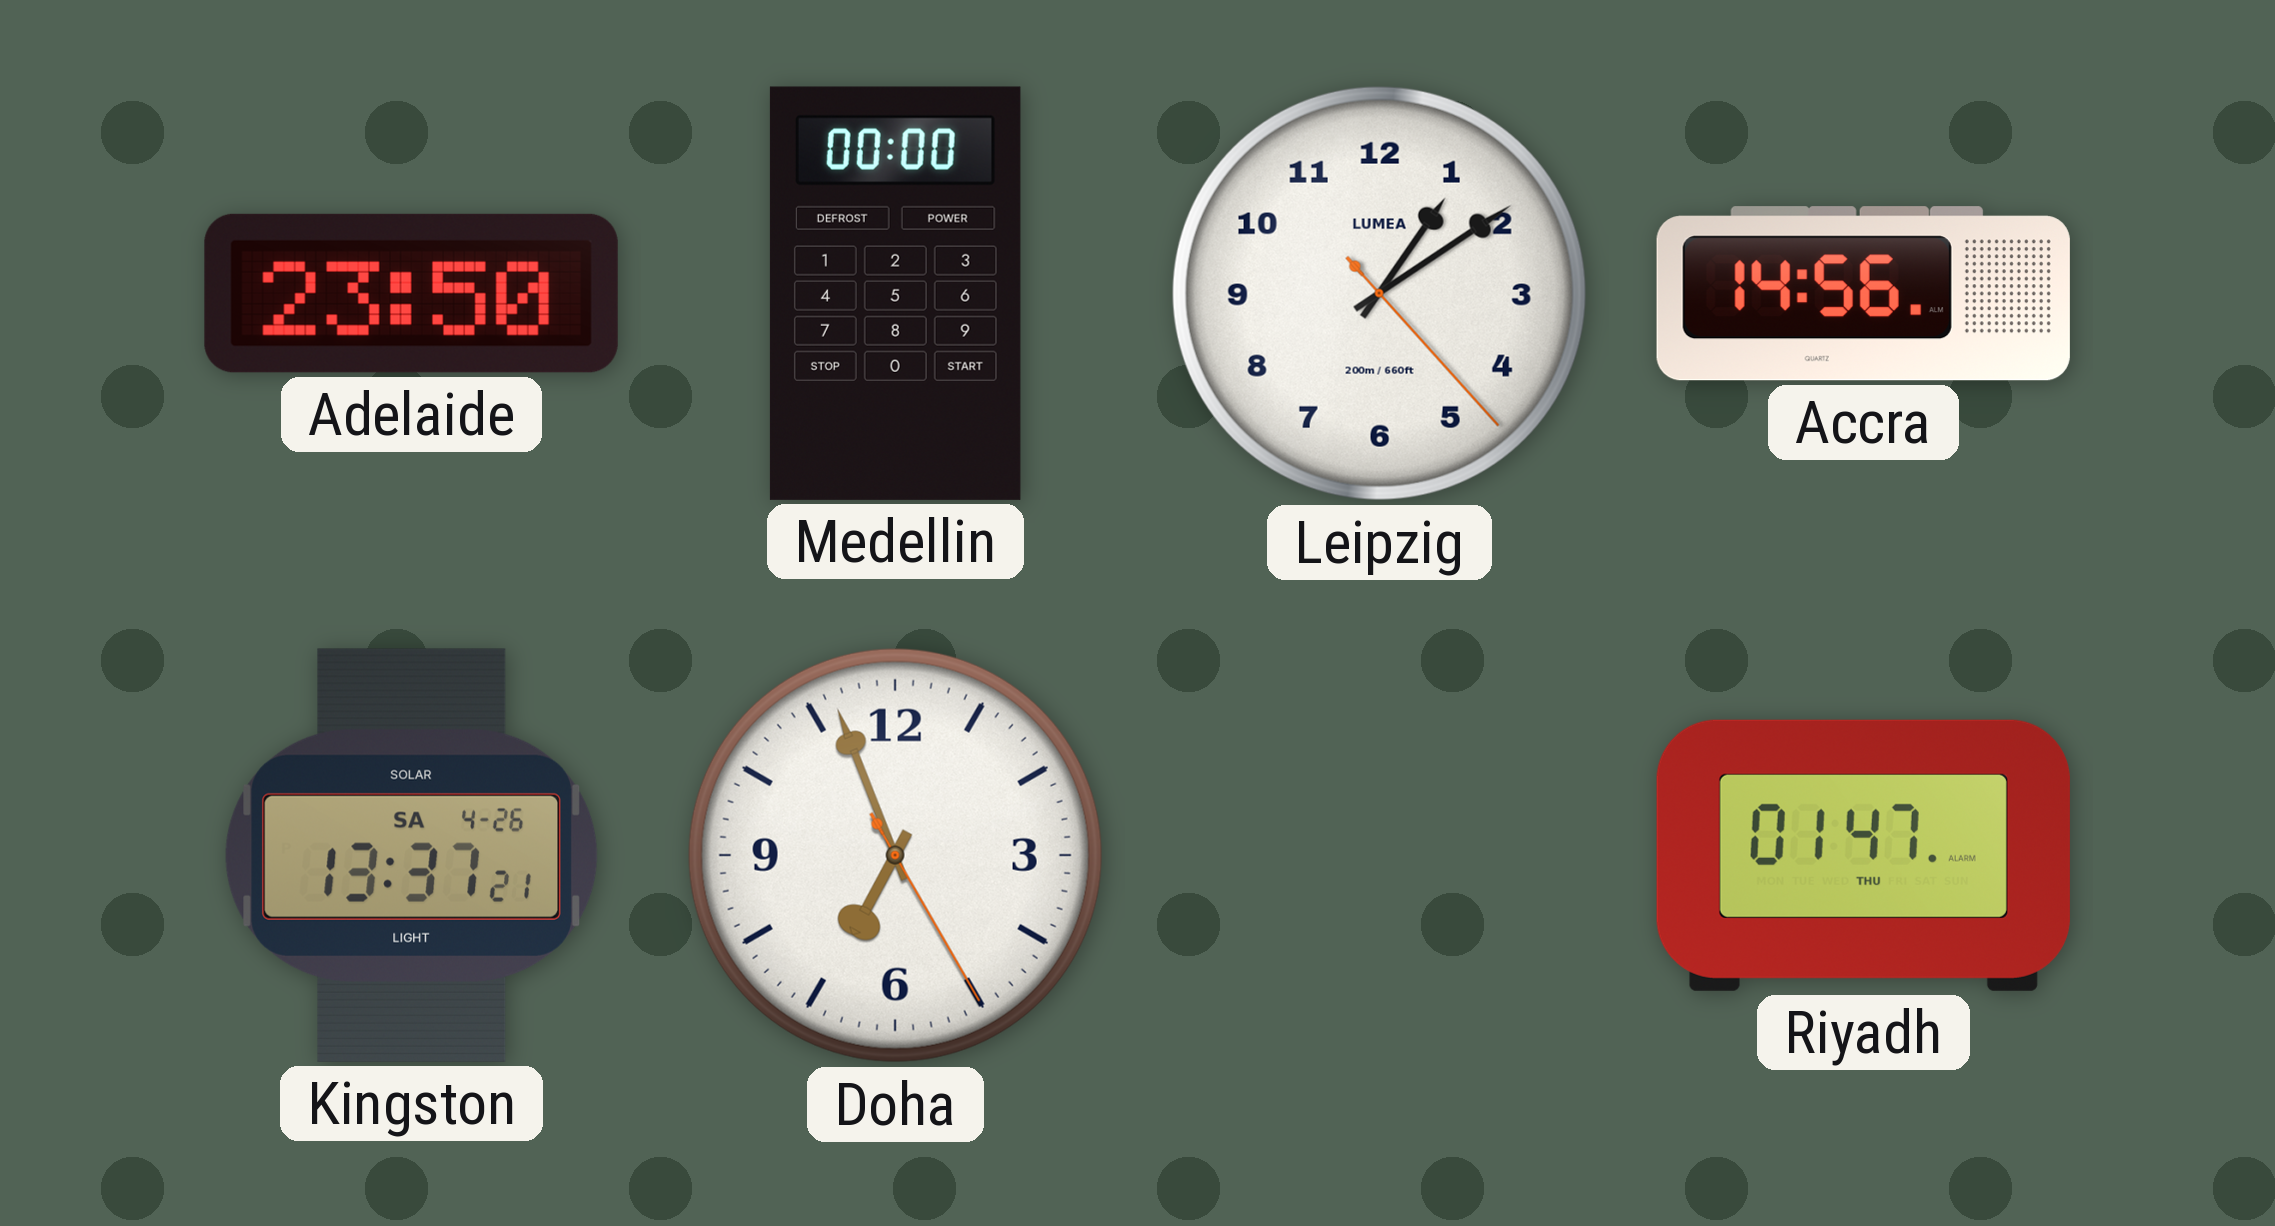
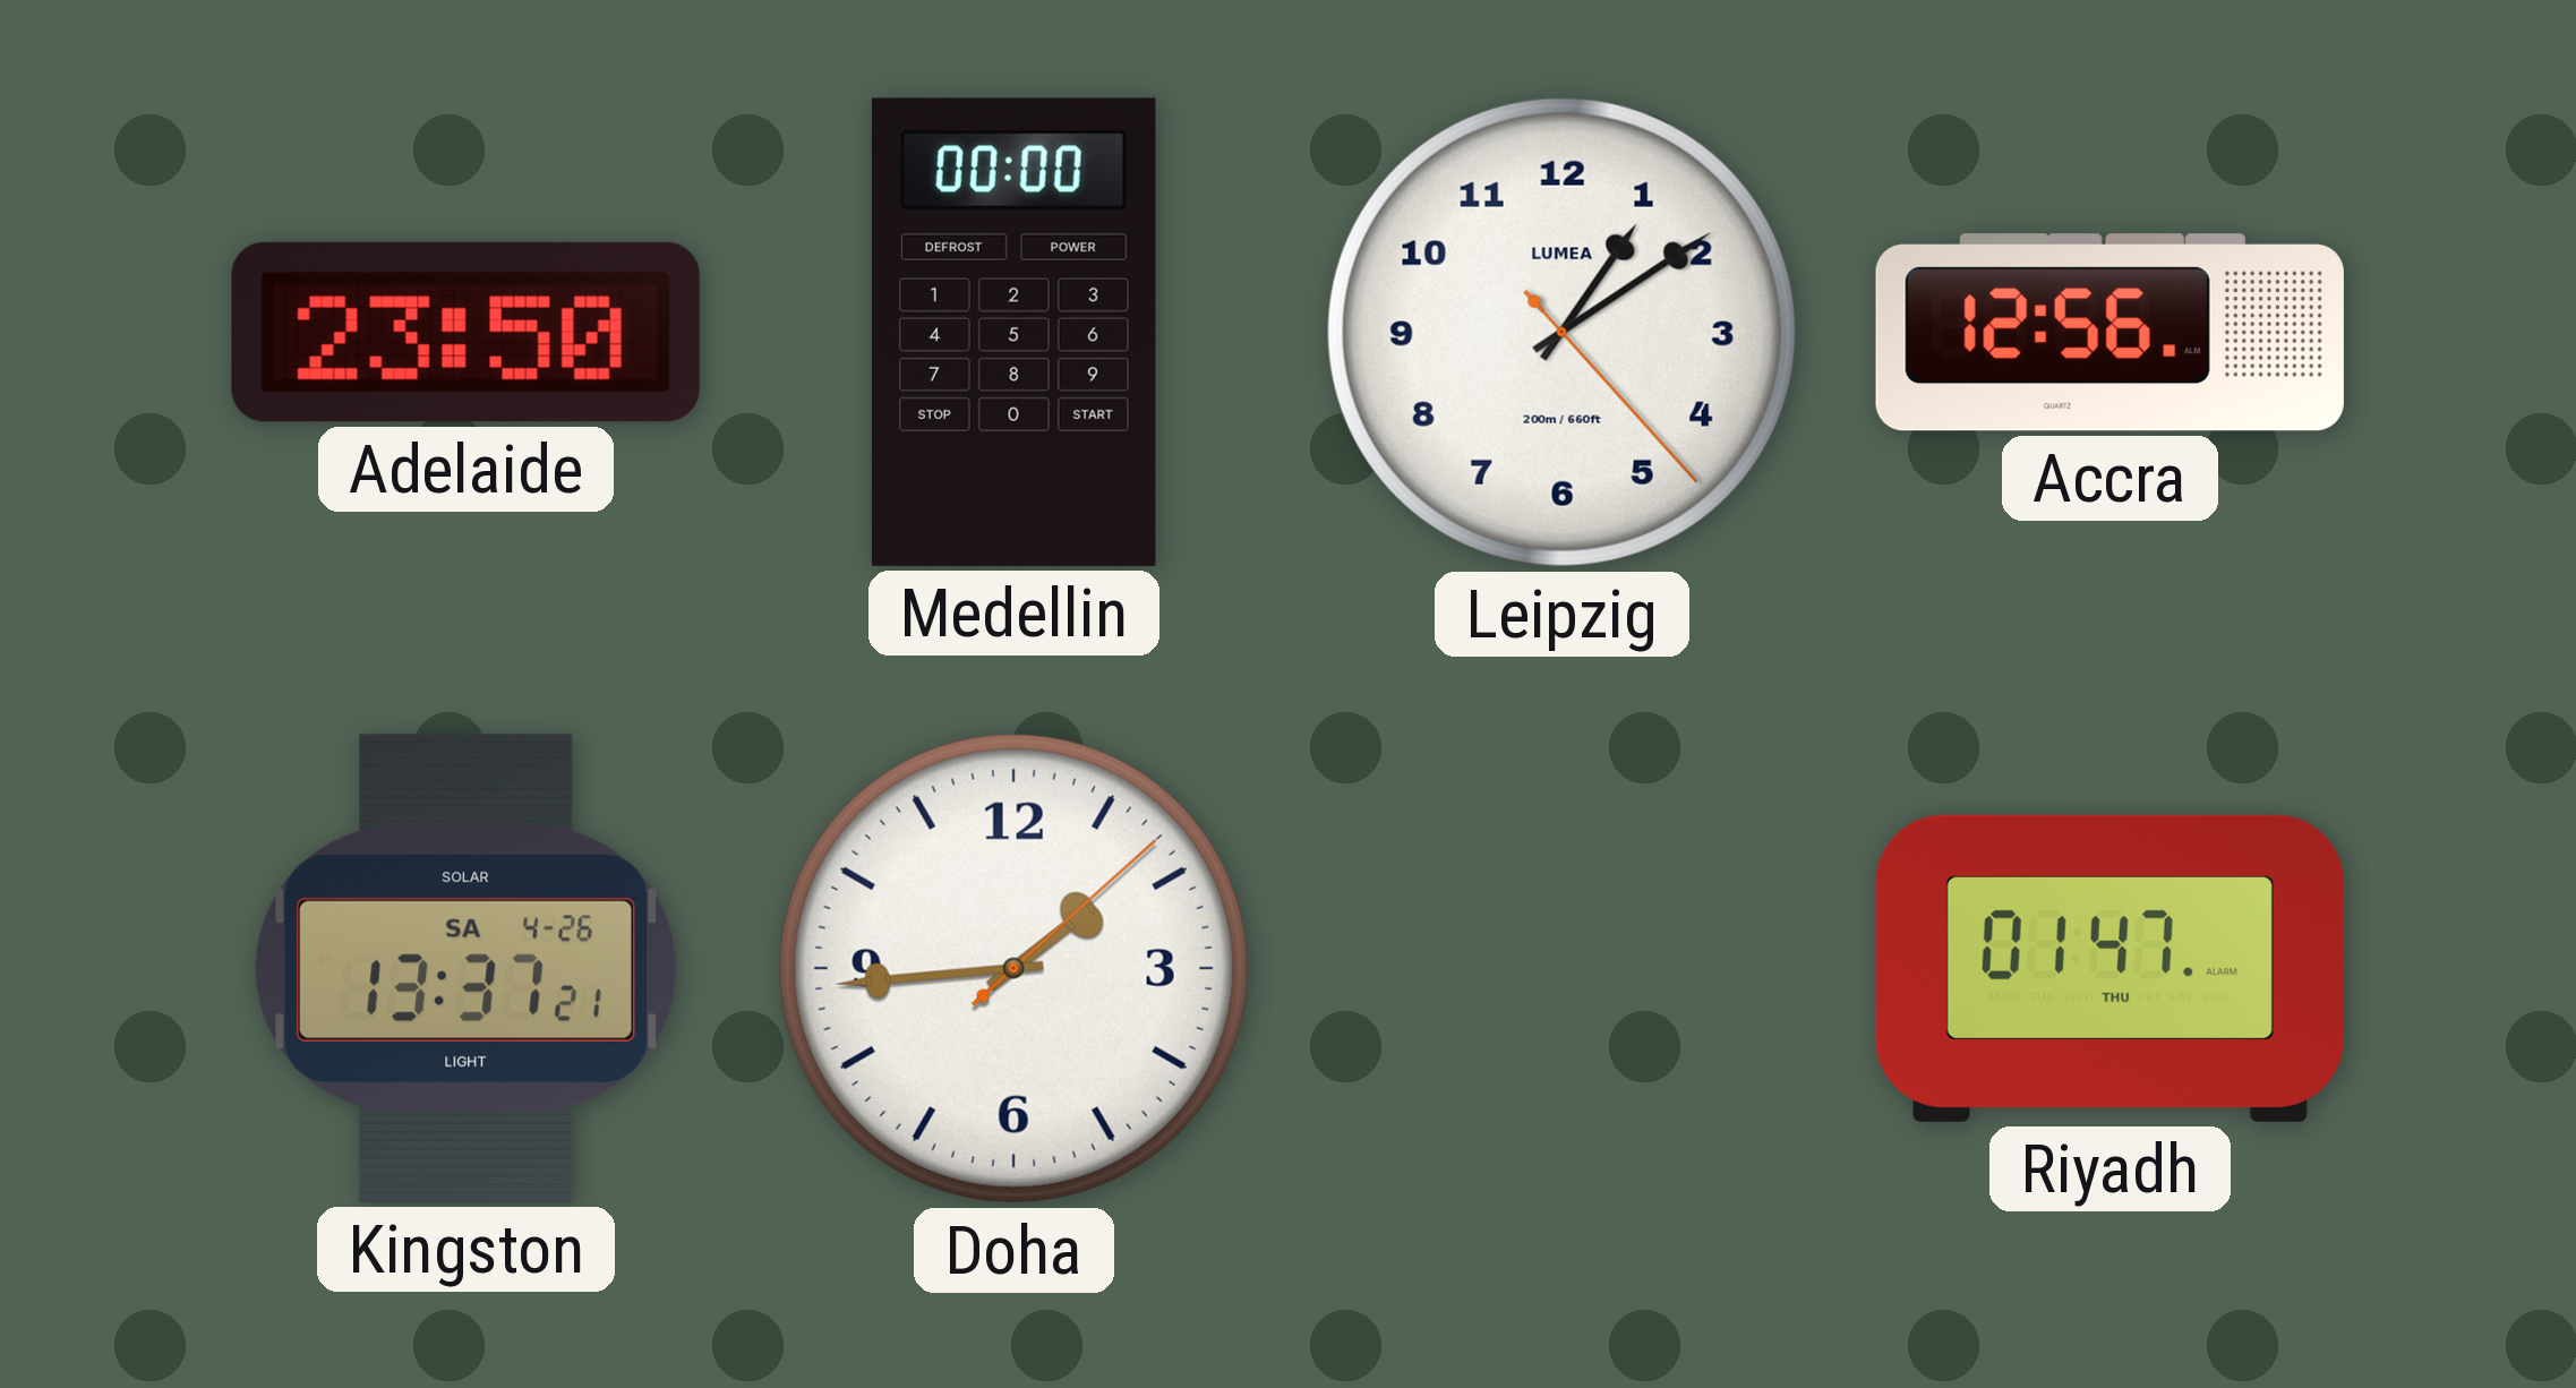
Accra: 14:56 -> 12:56 (2109, 333)
Doha: 6:56 -> 1:44 (1013, 968)
